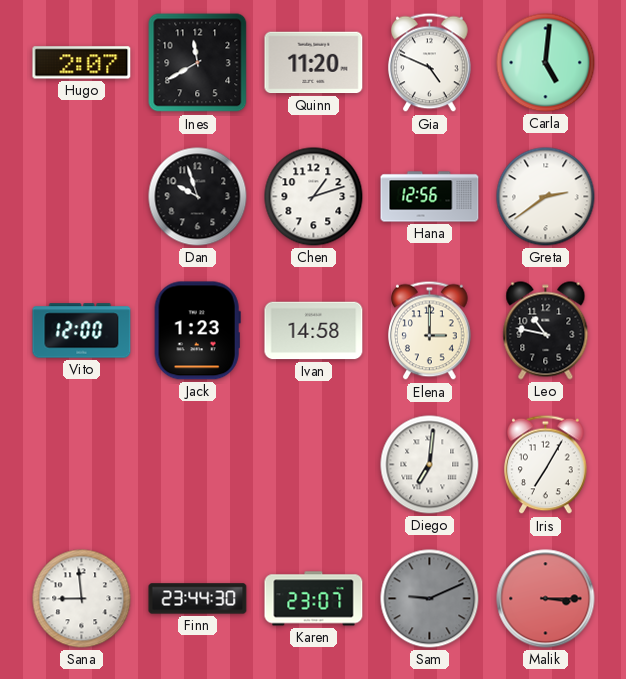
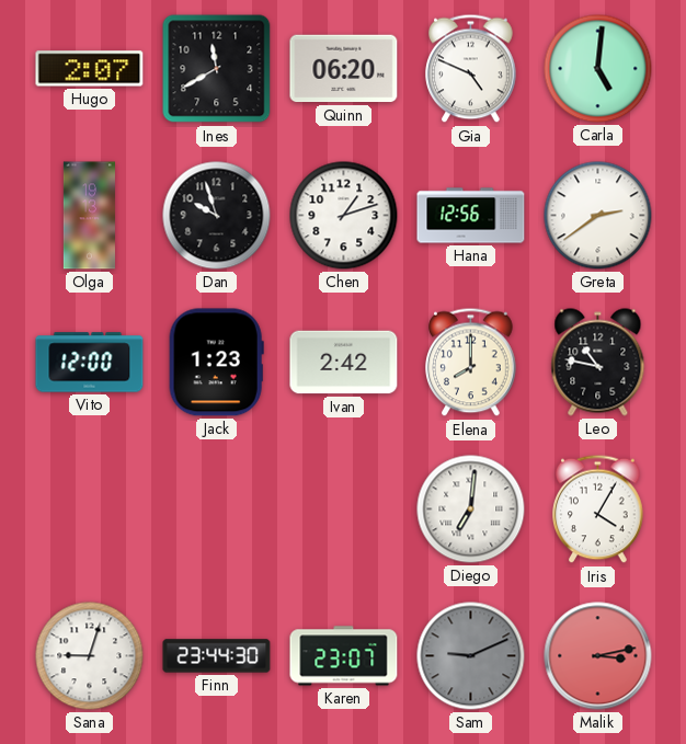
Quinn: 11:20 -> 06:20 (344, 69)
Olga: none -> 19:13 (89, 216)
Ivan: 14:58 -> 2:42 (344, 363)
Elena: 3:00 -> 8:00 (471, 363)
Iris: 7:05 -> 4:05 (598, 510)
Sana: 8:59 -> 9:03 (90, 656)
Malik: 3:15 -> 3:13 (598, 656)
